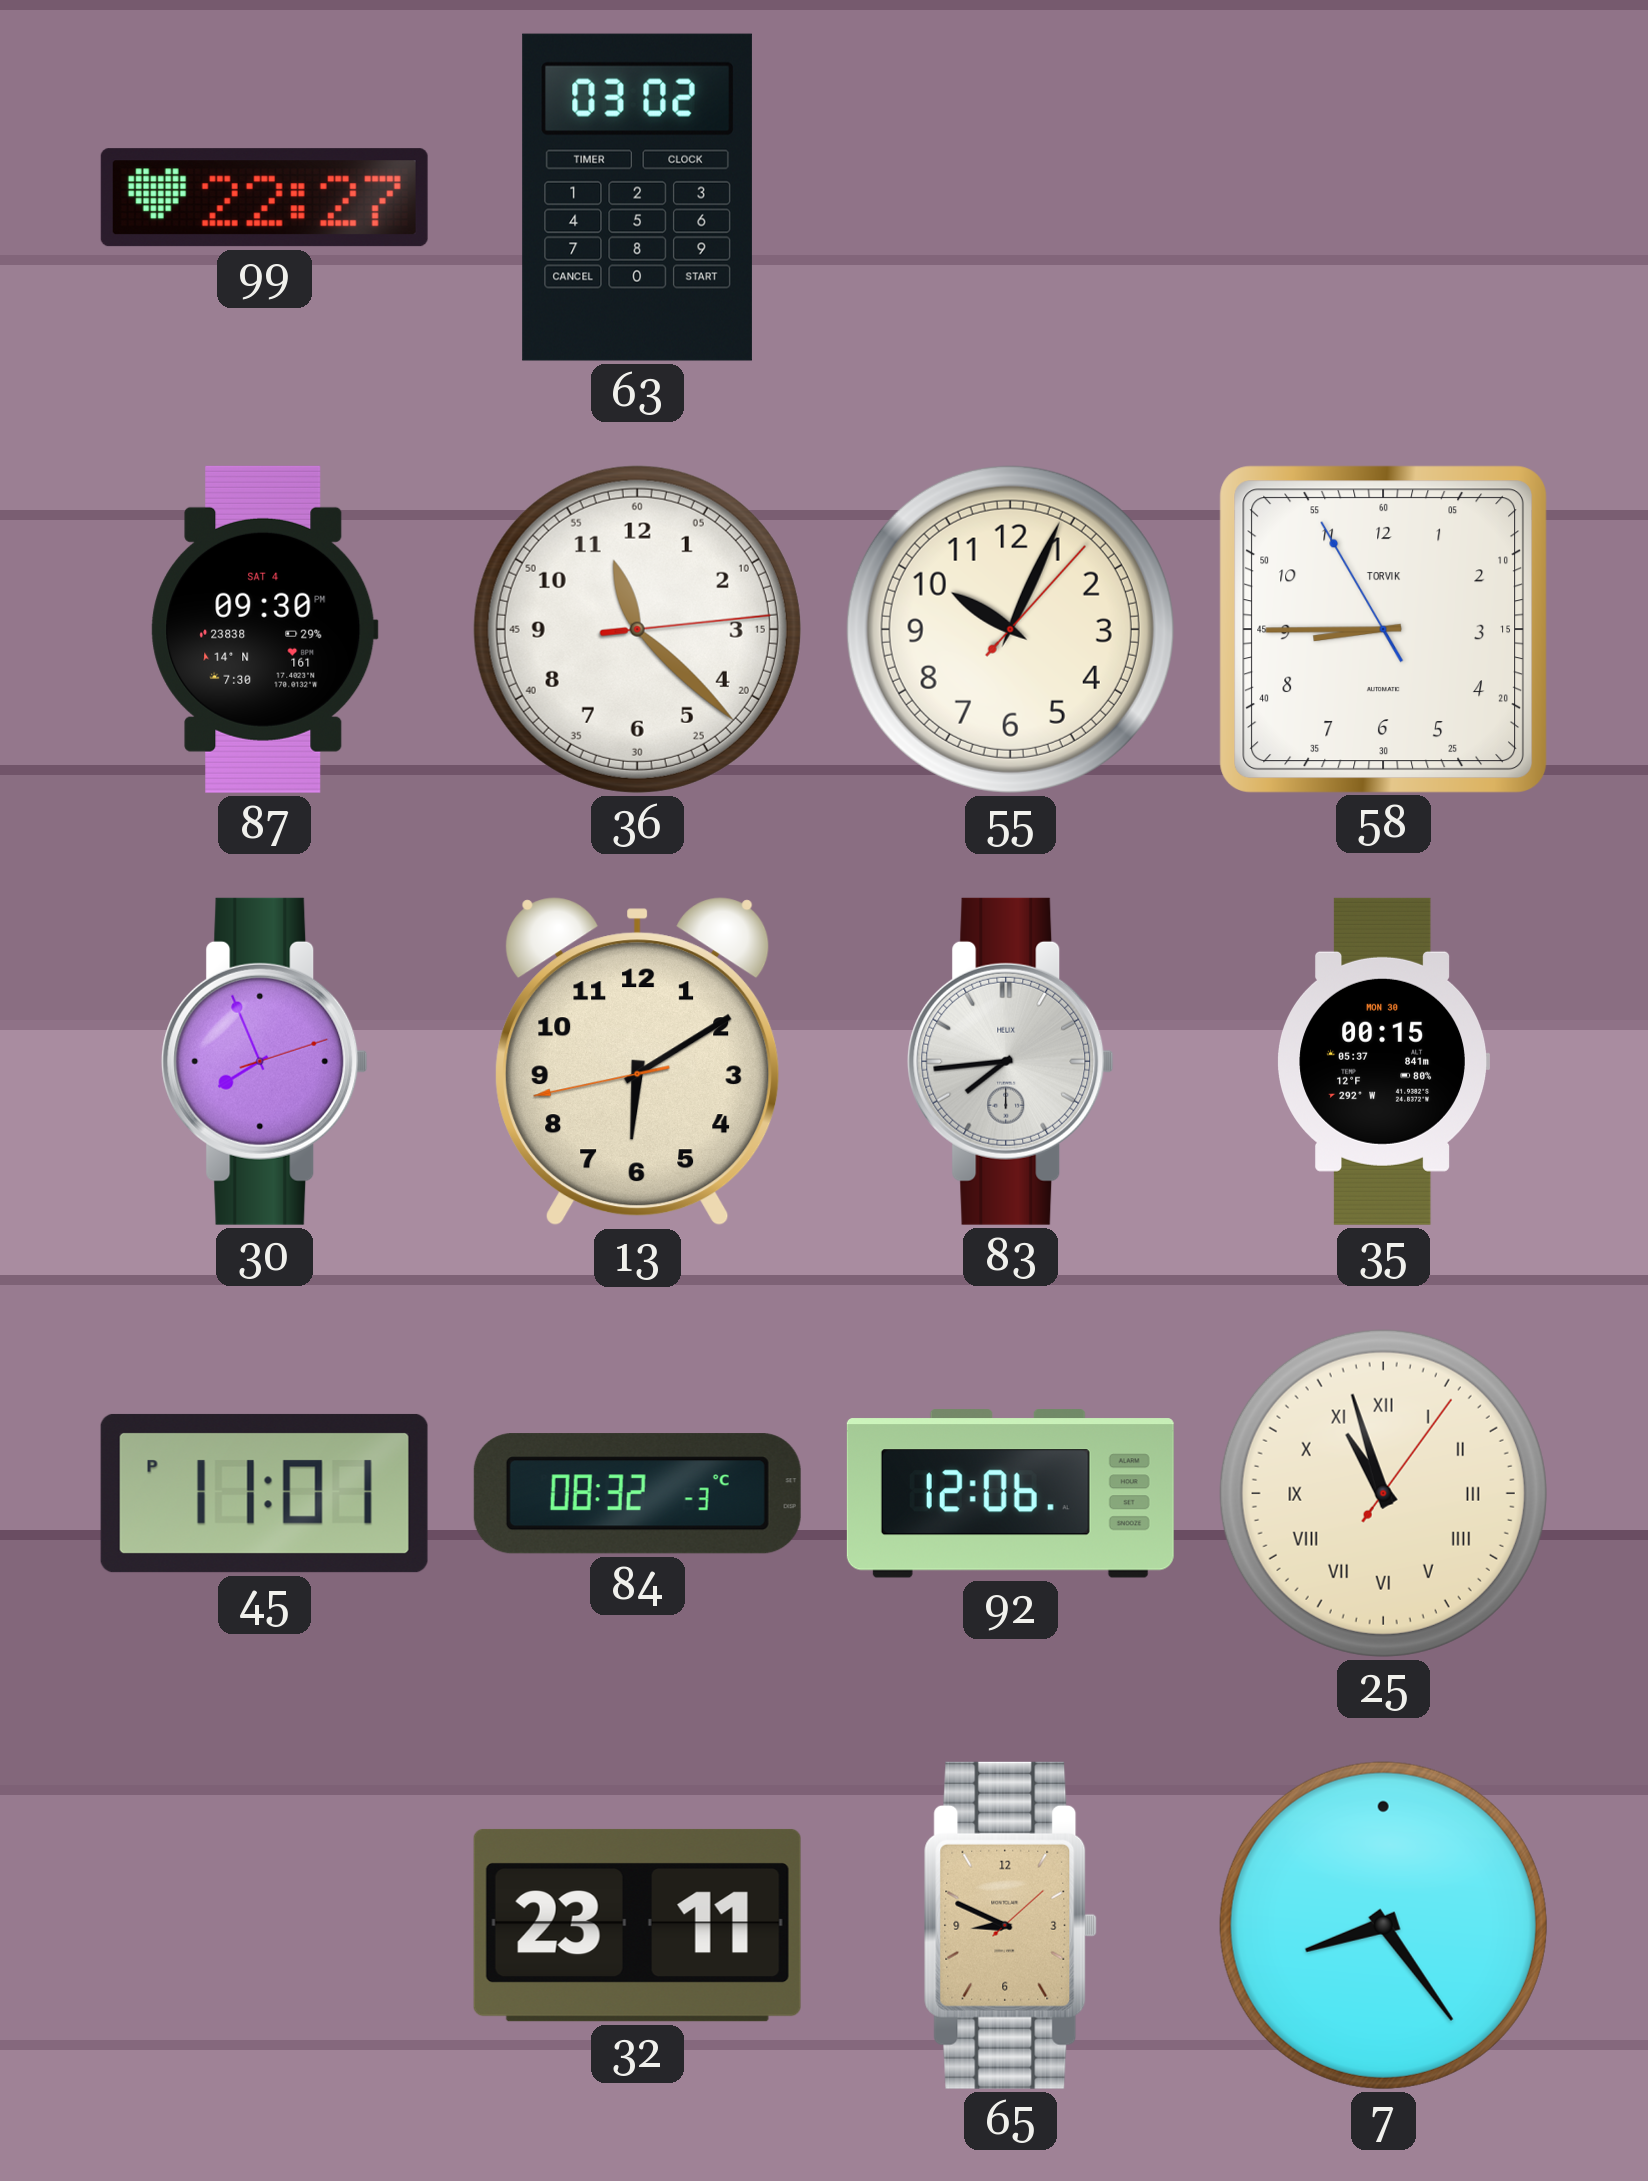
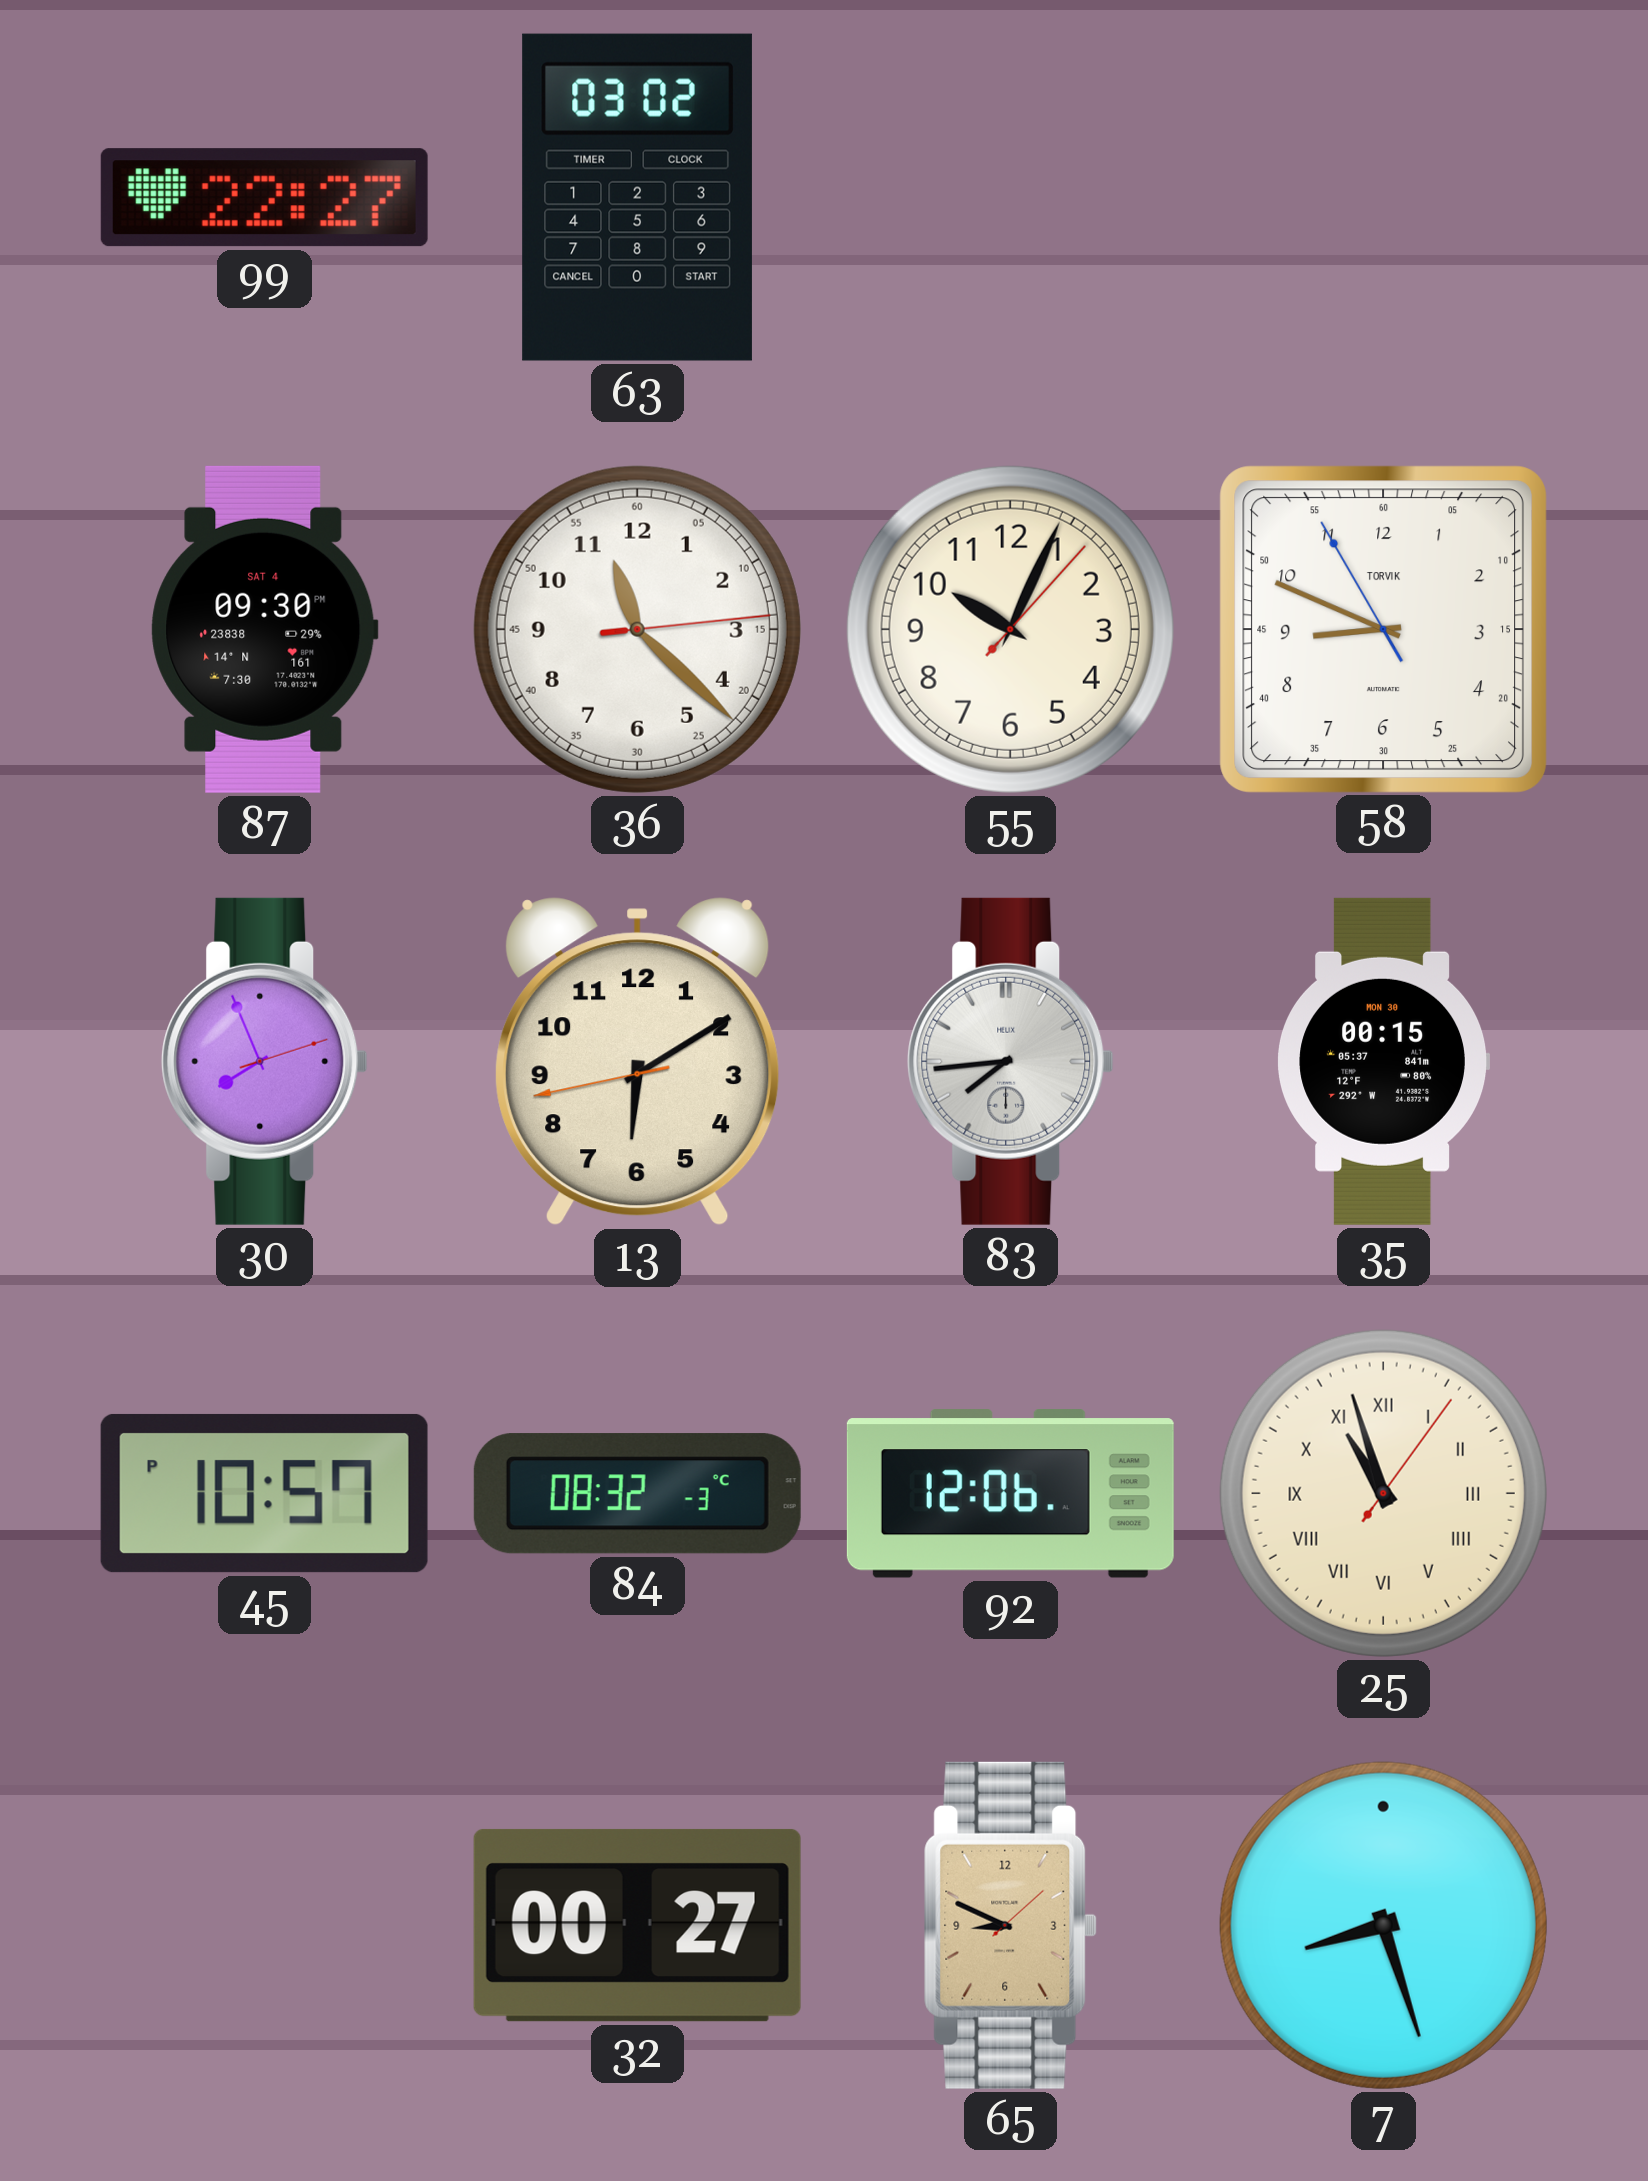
58: 8:44 -> 8:48 (1383, 629)
45: 11:01 -> 10:57 (264, 1493)
32: 23:11 -> 00:27 (637, 1925)
7: 8:24 -> 8:27 (1383, 1925)
